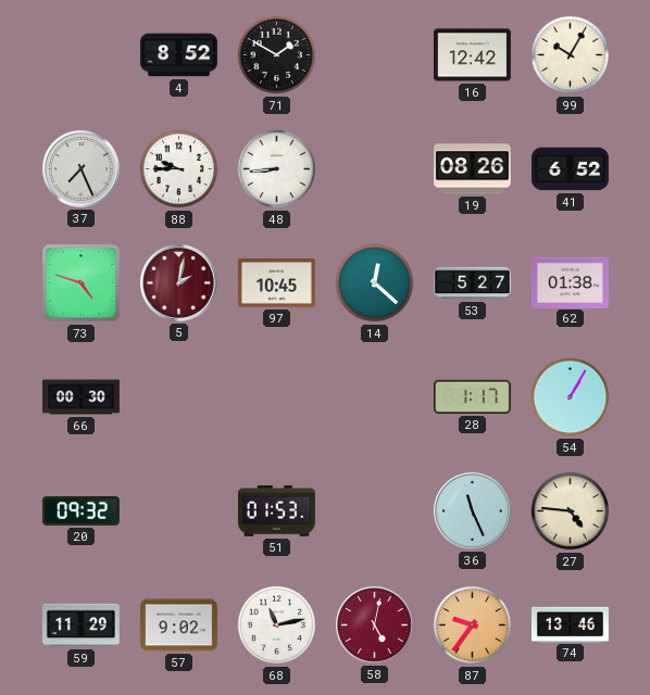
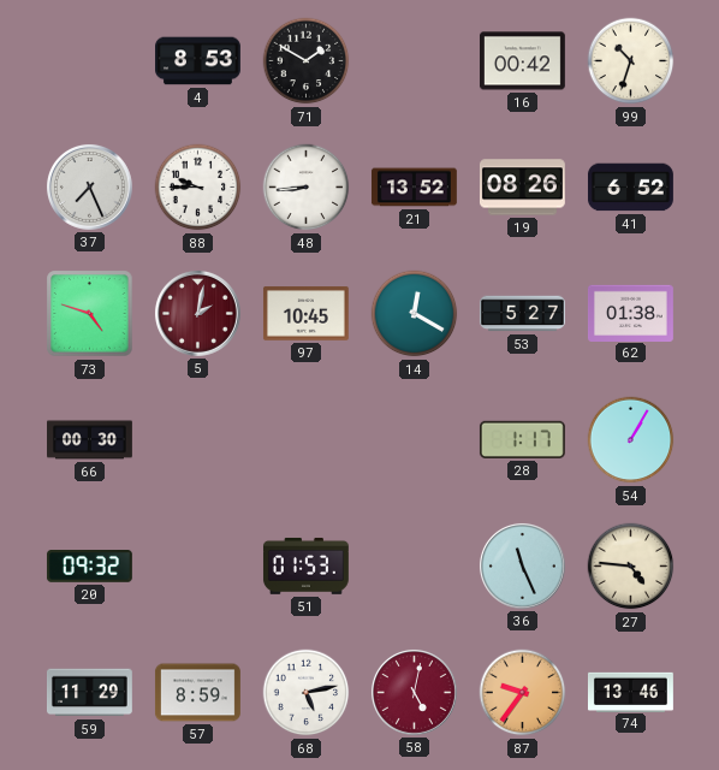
4: 8:52 -> 8:53 (198, 61)
16: 12:42 -> 00:42 (522, 61)
99: 10:05 -> 10:33 (631, 61)
21: none -> 13:52 (414, 188)
14: 12:22 -> 12:20 (415, 314)
57: 9:02 -> 8:59 (197, 693)
68: 11:13 -> 5:13 (307, 693)
